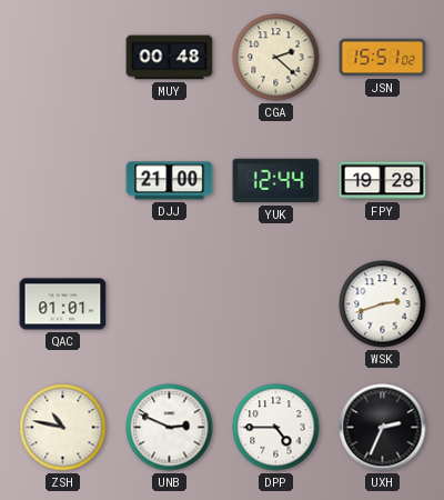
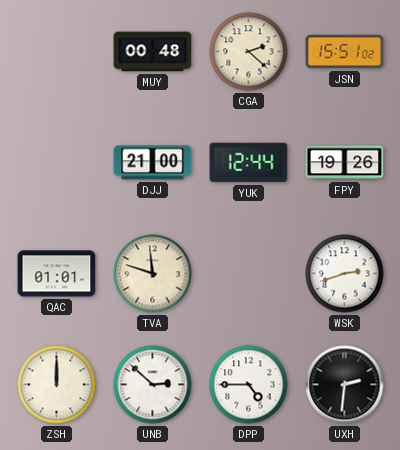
FPY: 19:28 -> 19:26 (345, 163)
TVA: none -> 11:48 (153, 274)
ZSH: 10:47 -> 12:00 (57, 385)
UNB: 2:49 -> 2:52 (153, 385)
UXH: 2:34 -> 2:31 (345, 385)
